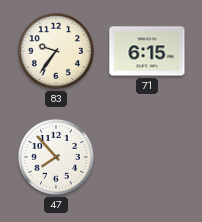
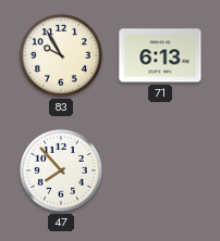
83: 9:36 -> 9:55 (61, 55)
71: 6:15 -> 6:13 (160, 55)
